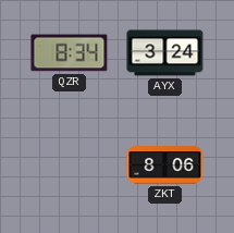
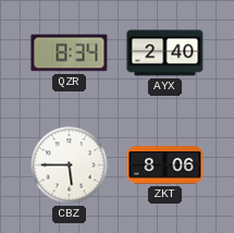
AYX: 3:24 -> 2:40 (165, 53)
CBZ: none -> 5:45 (70, 165)
